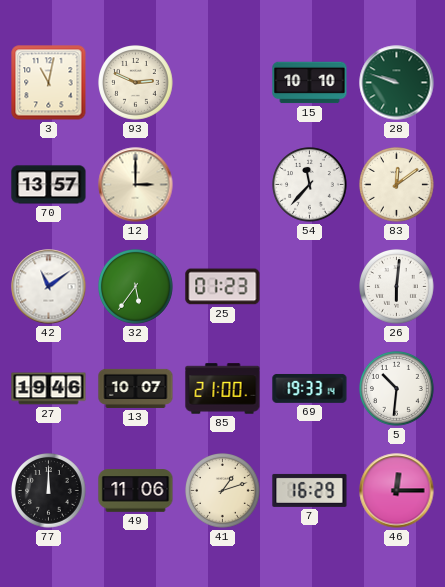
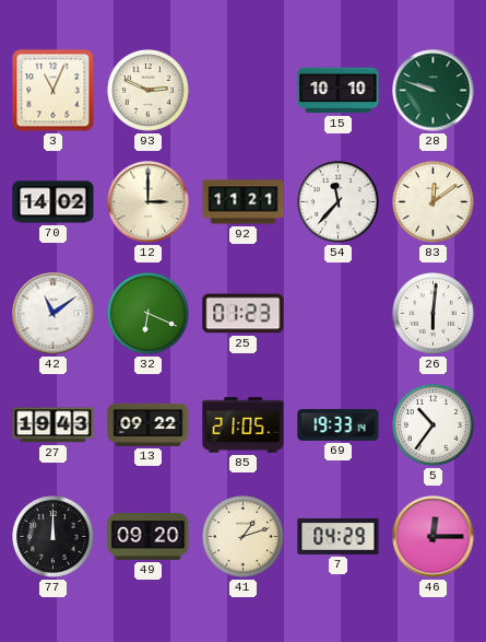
3: 11:02 -> 11:04 (54, 91)
70: 13:57 -> 14:02 (54, 202)
92: none -> 11:21 (244, 202)
32: 5:36 -> 6:19 (149, 314)
27: 19:46 -> 19:43 (54, 425)
13: 10:07 -> 09:22 (149, 424)
85: 21:00 -> 21:05 (244, 425)
5: 10:31 -> 10:36 (434, 425)
49: 11:06 -> 09:20 (149, 537)
7: 16:29 -> 04:29 (339, 536)
